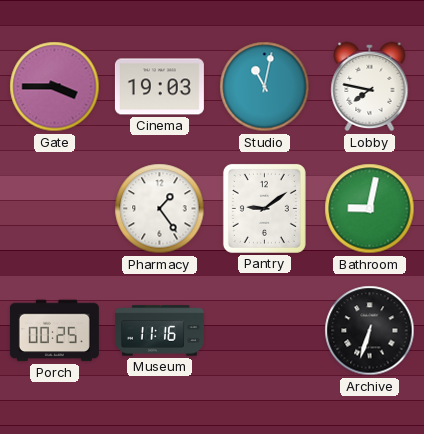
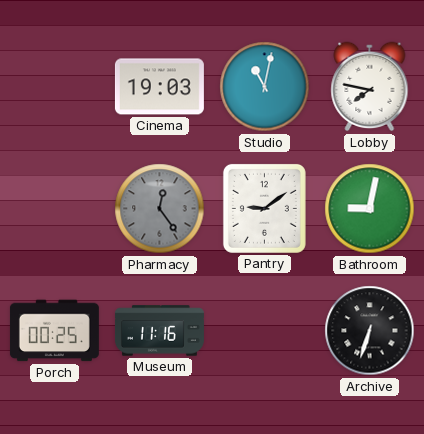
Gate: 3:45 -> none (55, 87)
Pharmacy: 1:24 -> 12:24 (160, 209)
Pharmacy dial: white -> grey (160, 209)
